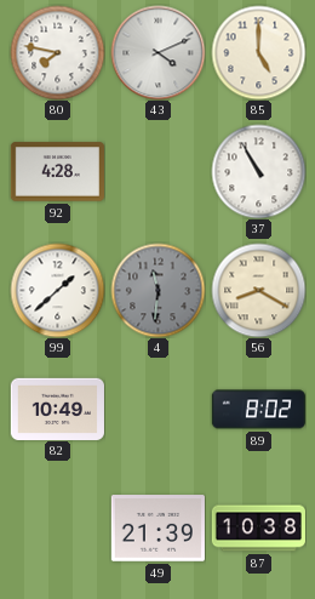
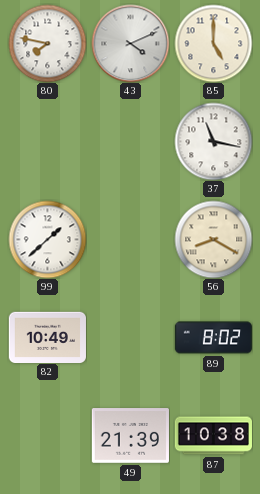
92: 4:28 -> none (57, 172)
37: 10:55 -> 11:17 (213, 141)
4: 11:31 -> none (157, 290)
